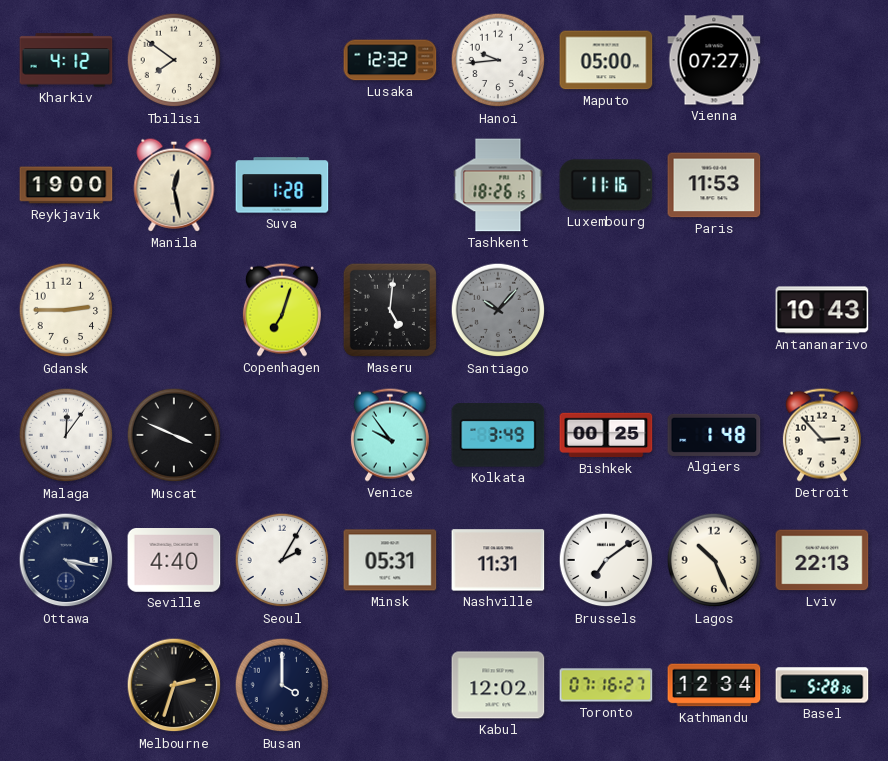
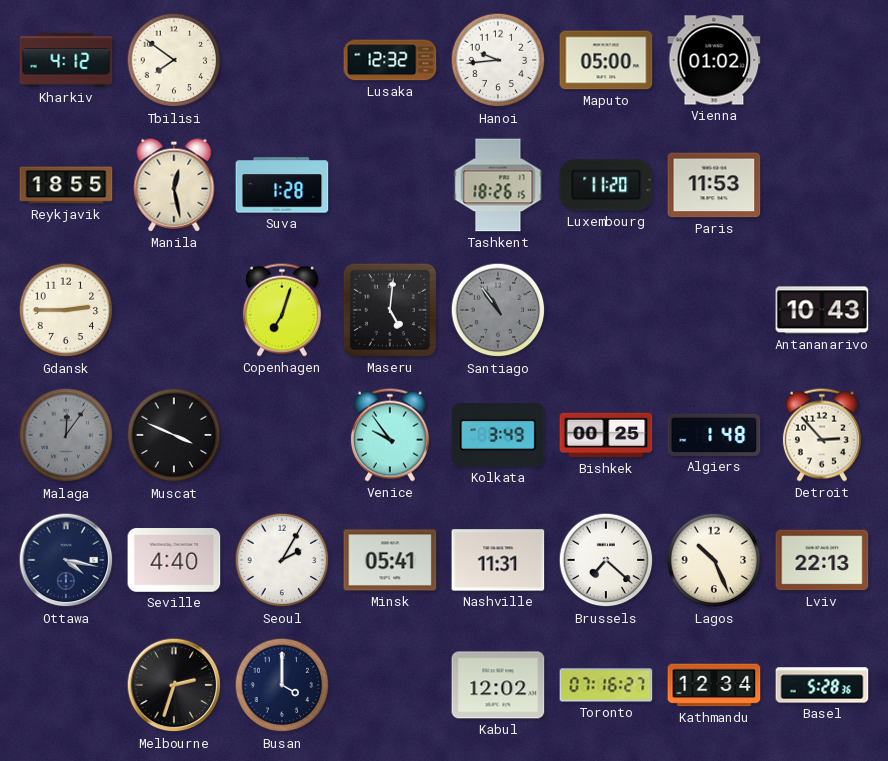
Vienna: 07:27 -> 01:02 (714, 60)
Reykjavik: 19:00 -> 18:55 (66, 185)
Luxembourg: 11:16 -> 11:20 (606, 185)
Santiago: 10:07 -> 10:54 (498, 310)
Malaga dial: white -> grey (66, 435)
Minsk: 05:31 -> 05:41 (390, 560)
Brussels: 7:09 -> 7:22 (606, 560)
